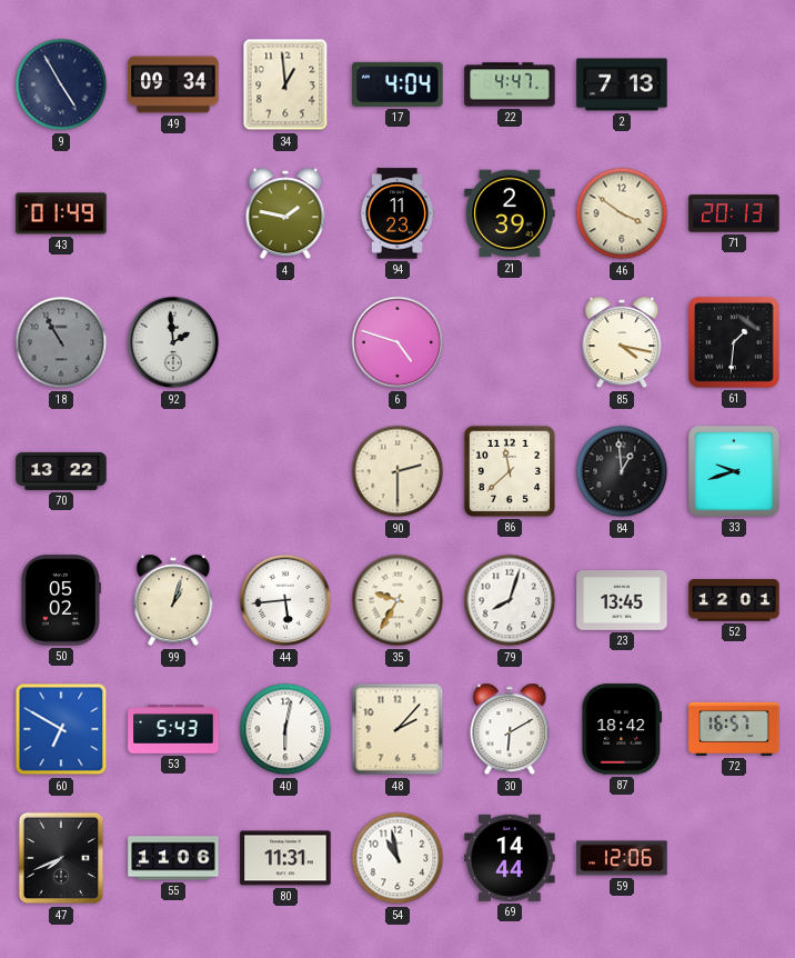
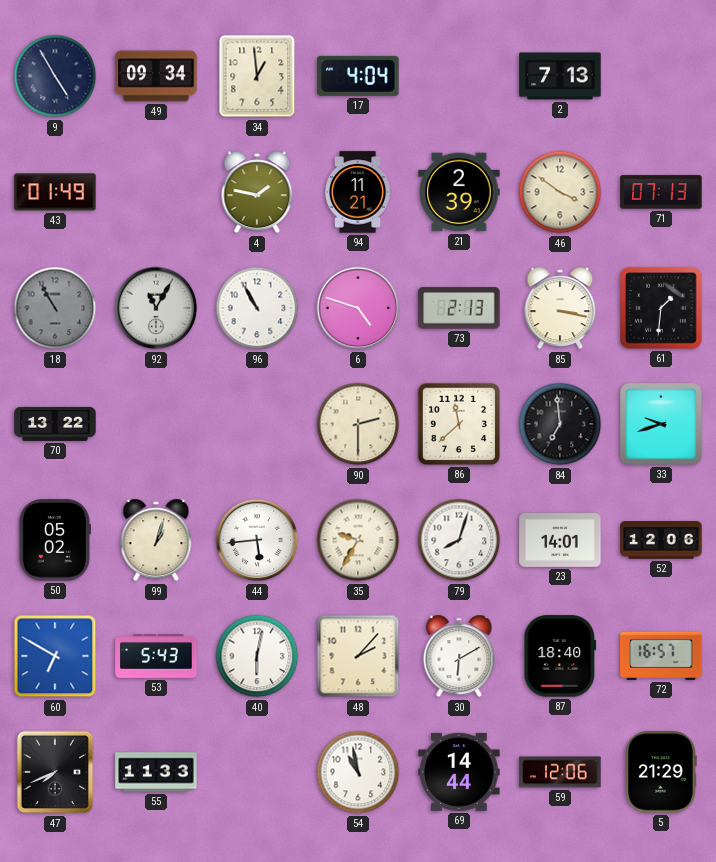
22: 4:47 -> none (510, 84)
94: 11:23 -> 11:21 (359, 192)
71: 20:13 -> 07:13 (661, 192)
92: 1:59 -> 11:05 (156, 308)
96: none -> 10:55 (257, 308)
73: none -> 2:13 (459, 308)
85: 4:17 -> 3:17 (560, 308)
84: 12:59 -> 6:59 (560, 424)
23: 13:45 -> 14:01 (560, 541)
52: 12:01 -> 12:06 (661, 540)
87: 18:42 -> 18:40 (560, 656)
55: 11:06 -> 11:33 (156, 772)
80: 11:31 -> none (285, 858)
5: none -> 21:29 (661, 772)
